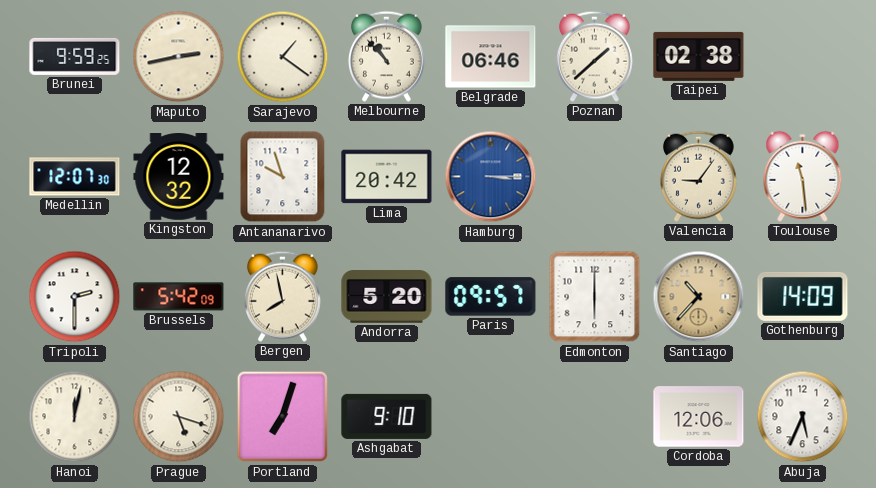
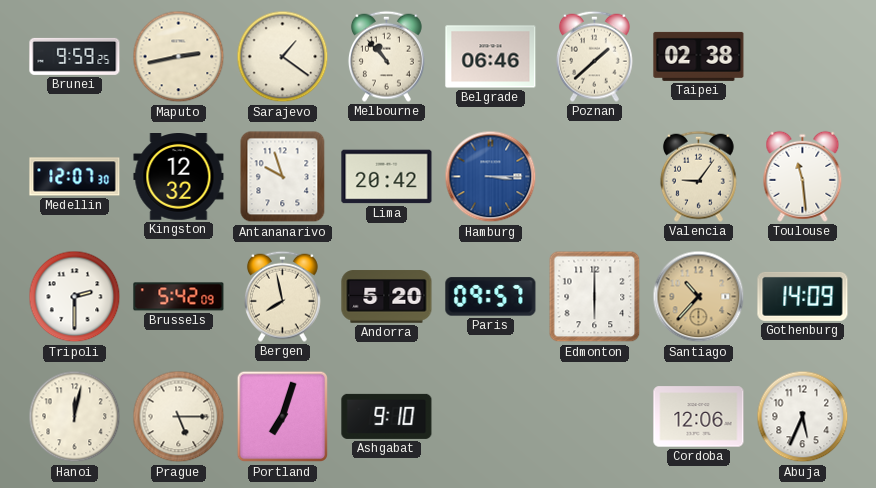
Prague: 5:18 -> 5:15 (179, 417)
